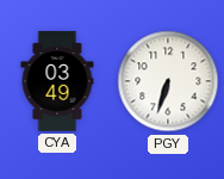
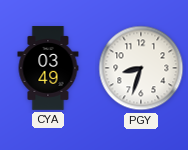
PGY: 6:33 -> 8:33 (141, 68)
